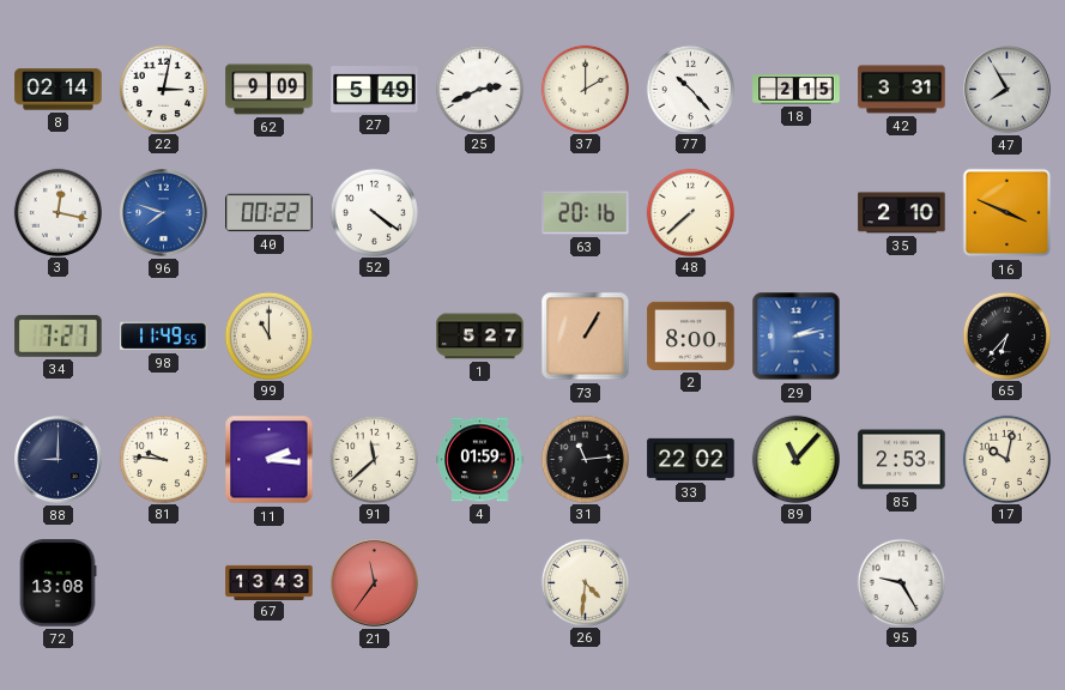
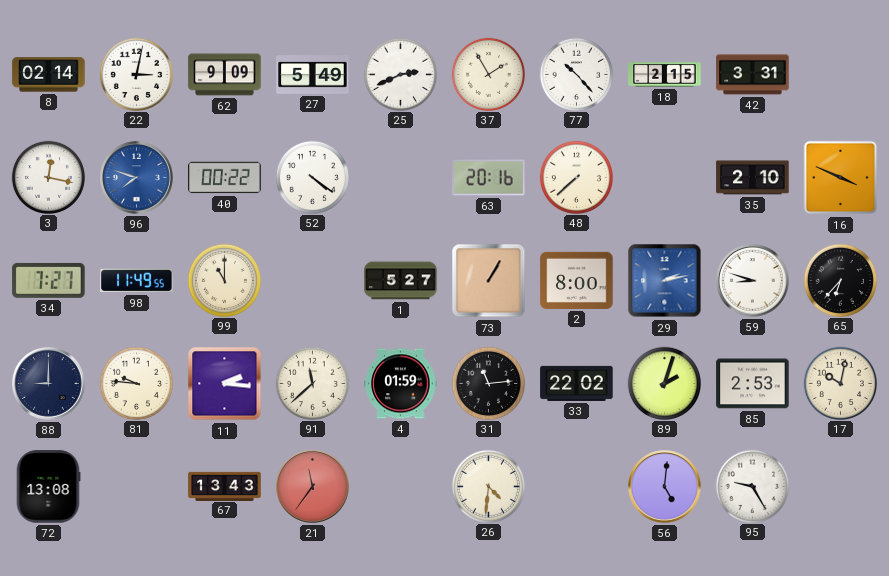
37: 2:00 -> 1:55 (488, 74)
47: 7:55 -> none (1007, 90)
59: none -> 8:48 (753, 281)
89: 11:07 -> 2:03 (664, 383)
56: none -> 5:01 (665, 487)
